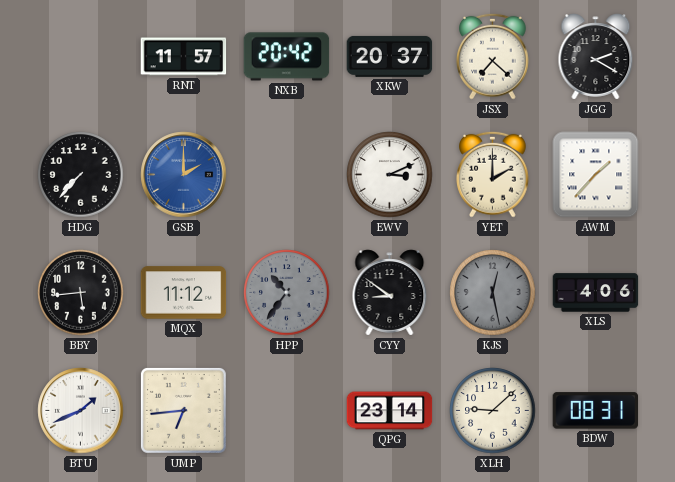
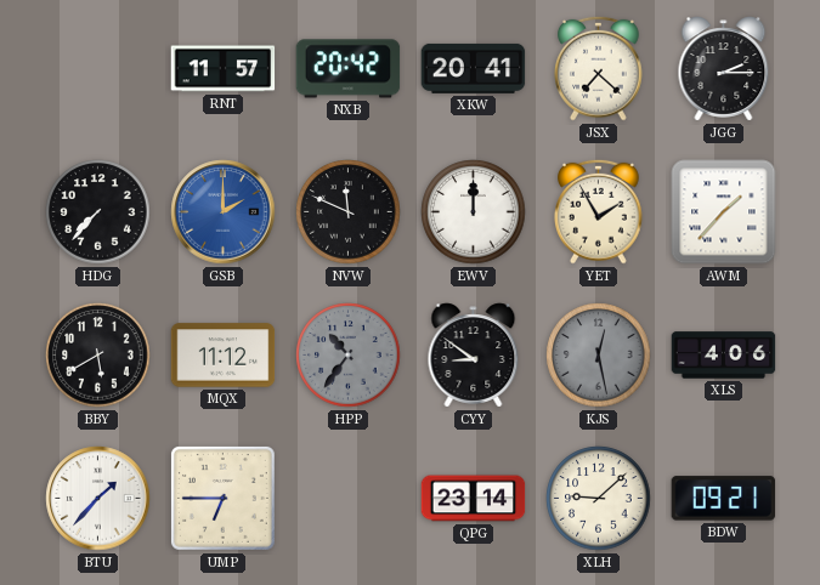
XKW: 20:37 -> 20:41 (474, 68)
JGG: 2:20 -> 2:15 (724, 69)
NVW: none -> 11:49 (349, 212)
EWV: 3:11 -> 12:00 (474, 212)
YET: 2:00 -> 1:55 (599, 211)
BBY: 5:44 -> 5:40 (98, 356)
BTU: 1:41 -> 1:37 (98, 499)
UMP: 6:44 -> 6:45 (222, 498)
BDW: 08:31 -> 09:21 (724, 499)
